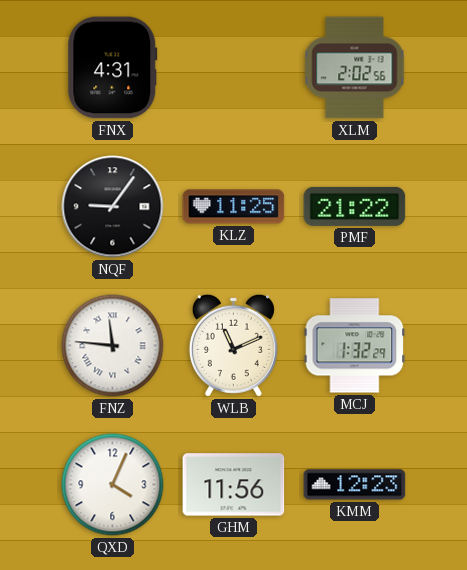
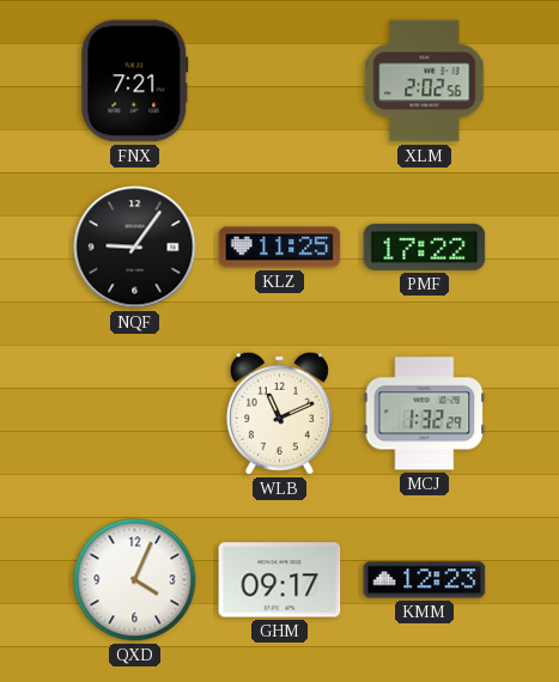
FNX: 4:31 -> 7:21 (135, 81)
PMF: 21:22 -> 17:22 (425, 246)
FNZ: 11:46 -> none (113, 346)
GHM: 11:56 -> 09:17 (280, 580)
